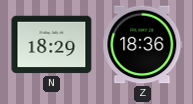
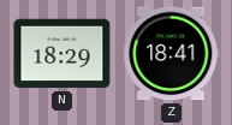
Z: 18:36 -> 18:41 (172, 54)
